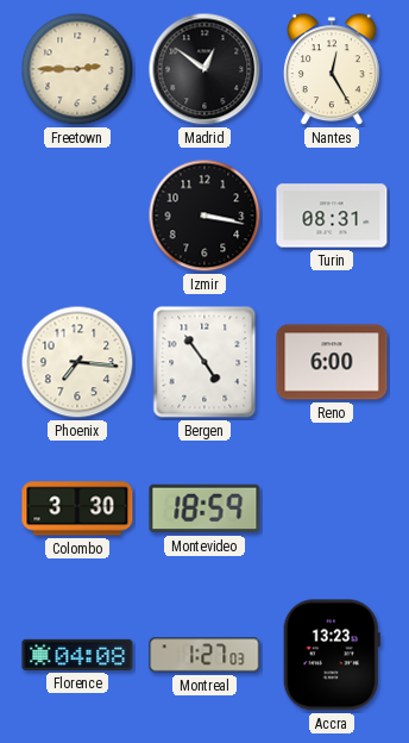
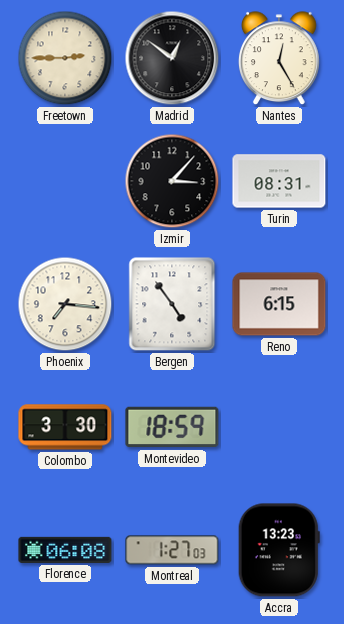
Izmir: 3:17 -> 3:07 (172, 181)
Reno: 6:00 -> 6:15 (279, 304)
Florence: 04:08 -> 06:08 (65, 550)
